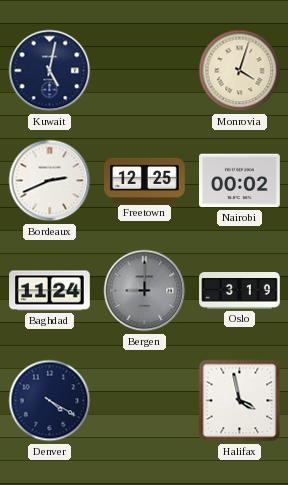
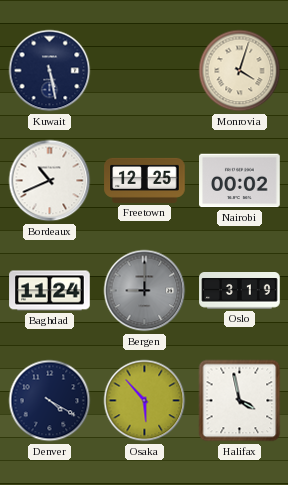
Kuwait: 5:02 -> 5:28 (50, 71)
Bordeaux: 2:41 -> 10:41 (50, 181)
Osaka: none -> 5:53 (145, 401)
